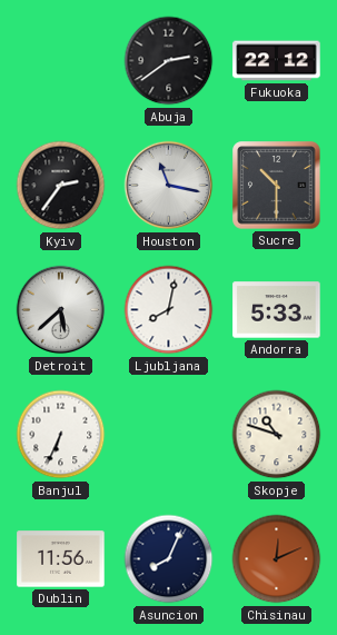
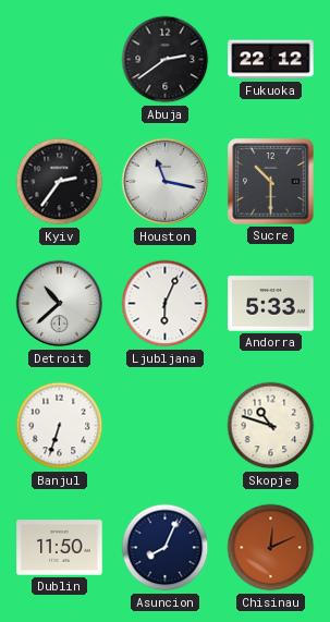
Detroit: 5:38 -> 10:38 (60, 304)
Ljubljana: 8:02 -> 6:04 (166, 304)
Banjul: 6:34 -> 6:33 (60, 426)
Dublin: 11:56 -> 11:50 (60, 548)
